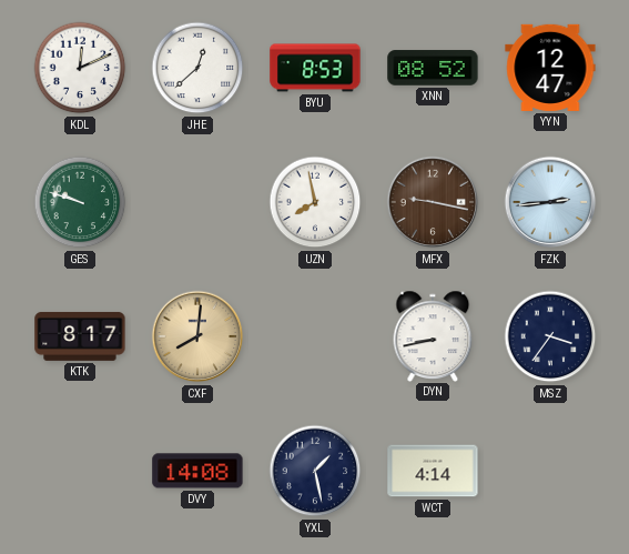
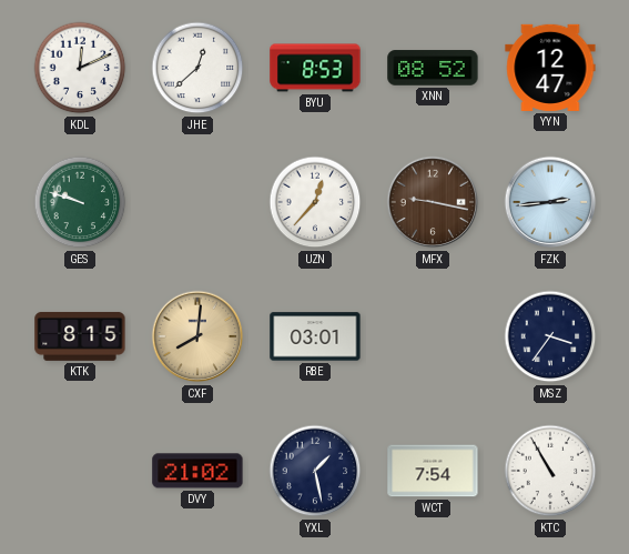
UZN: 7:58 -> 12:37 (315, 202)
KTK: 8:17 -> 8:15 (80, 336)
RBE: none -> 03:01 (315, 336)
DYN: 8:43 -> none (433, 335)
DVY: 14:08 -> 21:02 (197, 471)
WCT: 4:14 -> 7:54 (433, 471)
KTC: none -> 10:55 (550, 471)
